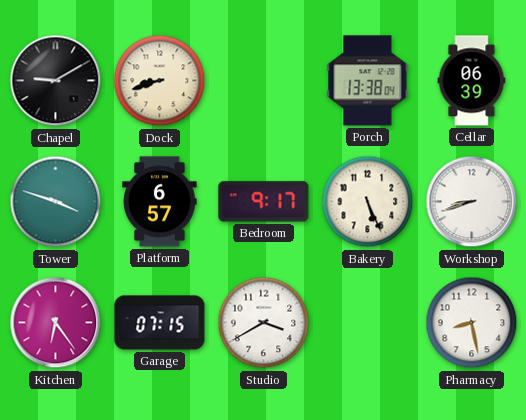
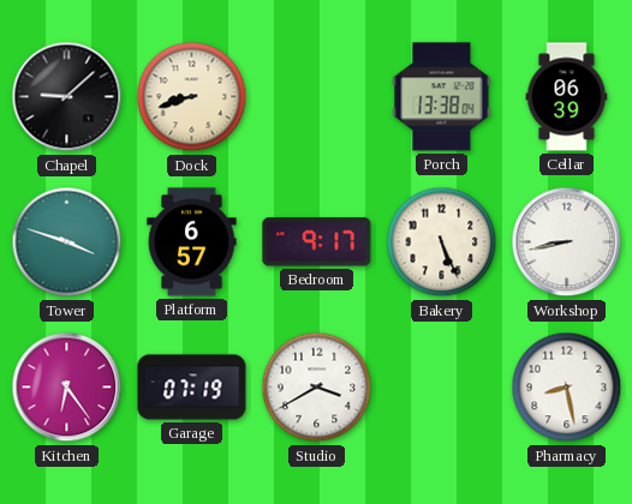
Chapel: 9:10 -> 9:08 (67, 97)
Workshop: 8:42 -> 8:43 (567, 242)
Garage: 07:15 -> 07:19 (192, 388)
